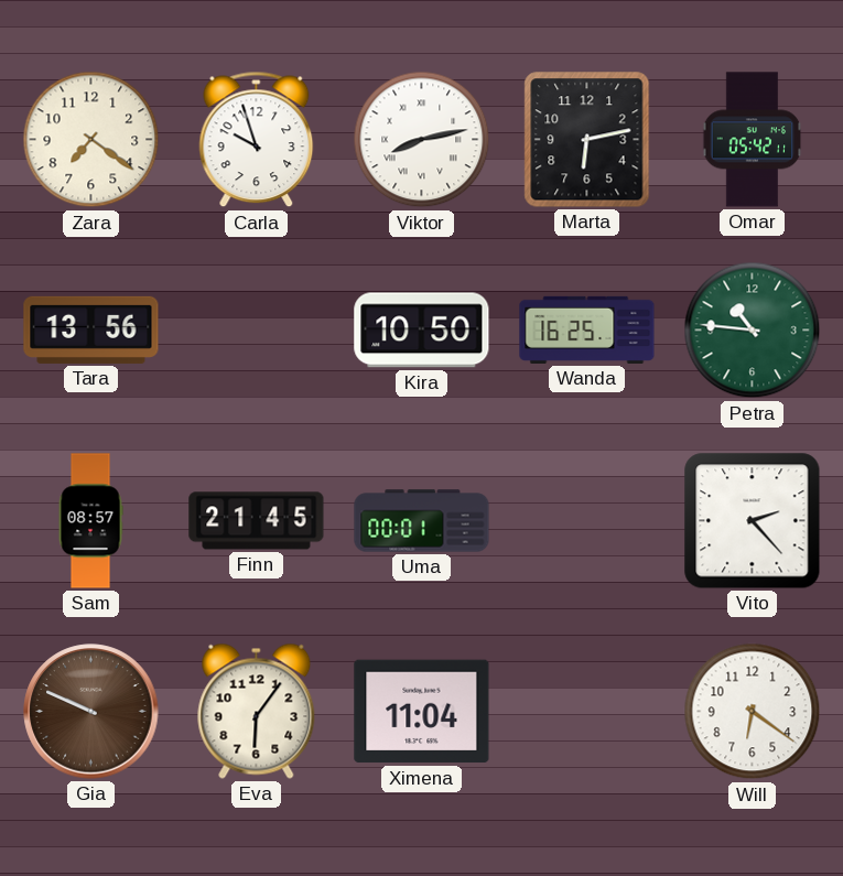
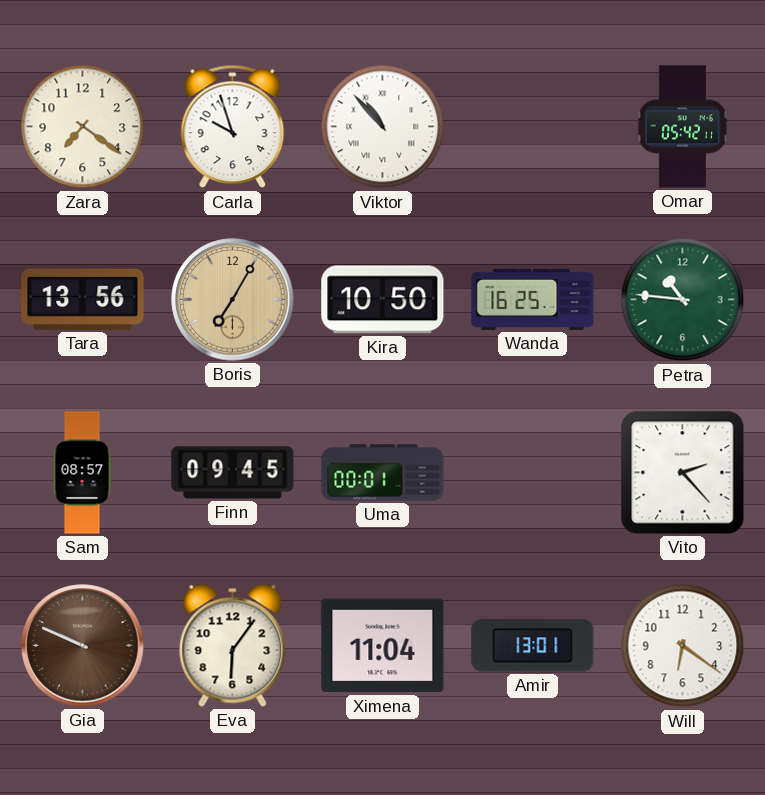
Viktor: 8:13 -> 10:53 (383, 127)
Marta: 6:13 -> none (587, 140)
Boris: none -> 7:05 (233, 300)
Finn: 21:45 -> 09:45 (233, 473)
Amir: none -> 13:01 (533, 646)
